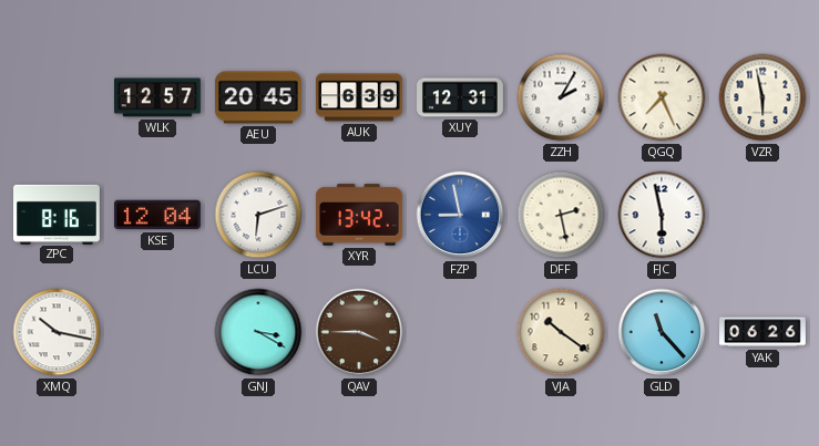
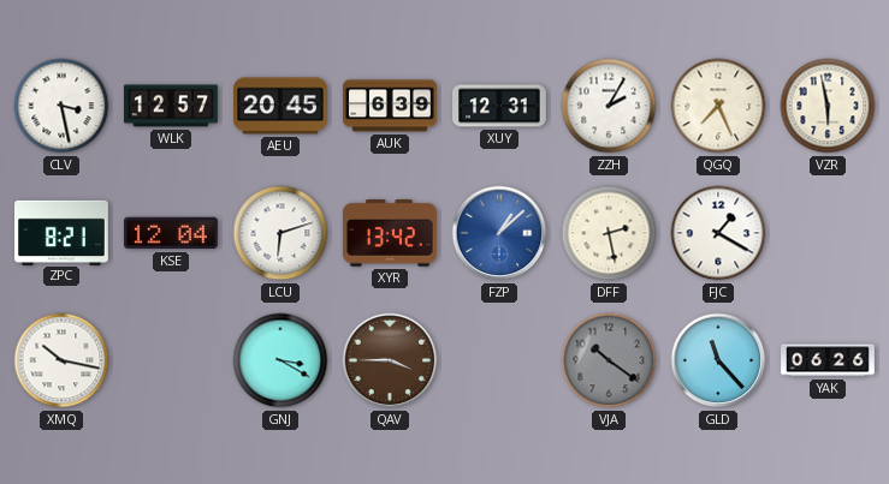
CLV: none -> 3:28 (61, 106)
ZPC: 8:16 -> 8:21 (63, 232)
FZP: 8:58 -> 1:08 (499, 233)
FJC: 5:58 -> 1:20 (718, 233)
VJA dial: cream -> grey (609, 360)
